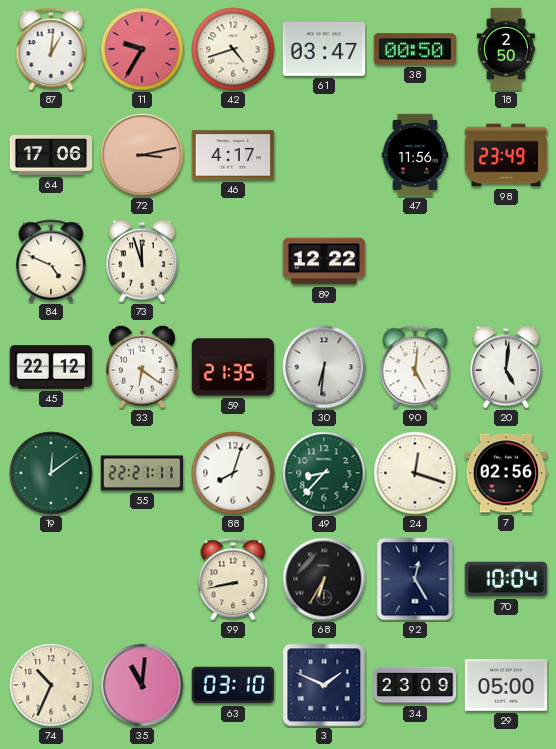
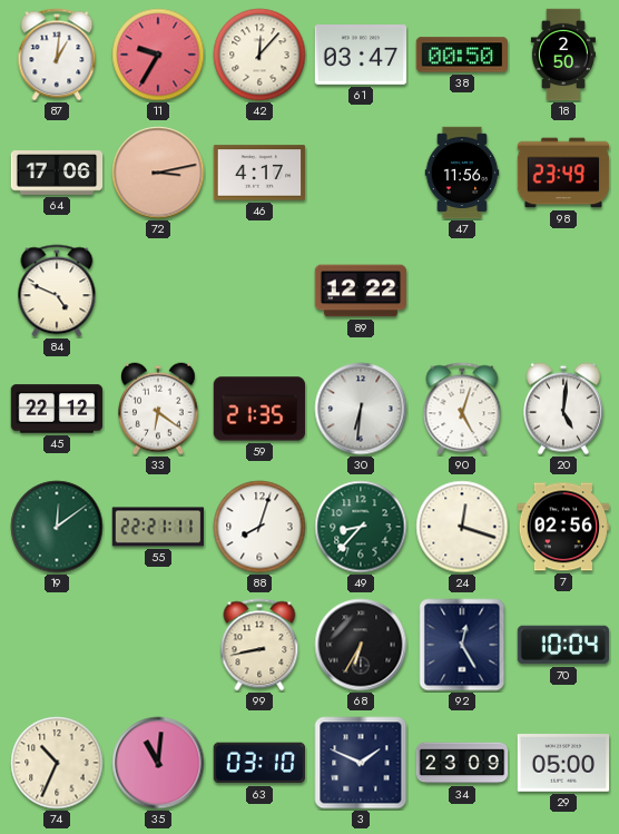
42: 4:42 -> 12:07 (259, 55)
73: 11:57 -> none (143, 261)
90: 5:01 -> 5:03 (462, 409)
